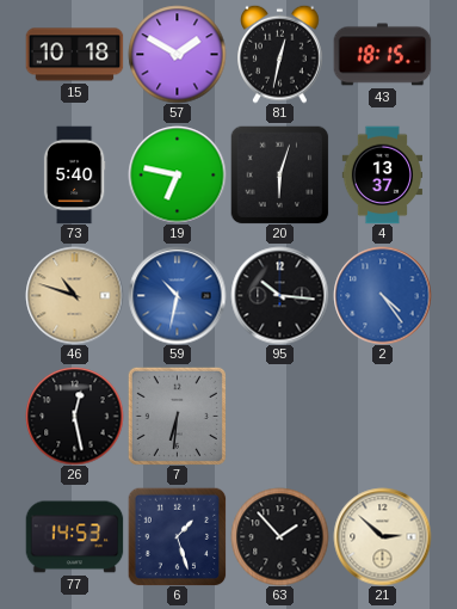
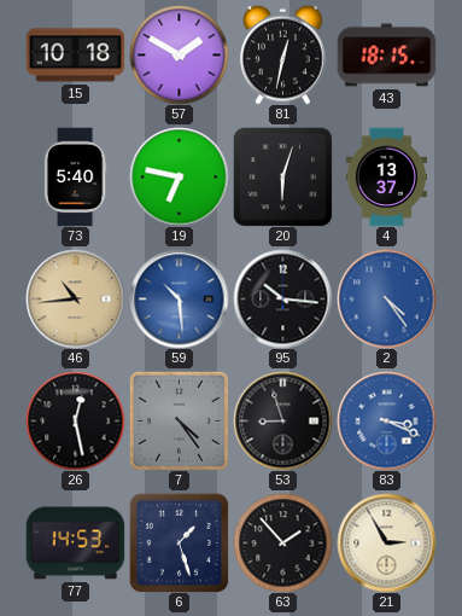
46: 10:48 -> 10:44 (75, 298)
59: 10:32 -> 10:29 (179, 298)
7: 6:31 -> 4:24 (179, 420)
53: none -> 8:57 (282, 420)
83: none -> 3:19 (386, 420)
21: 2:52 -> 2:55 (386, 542)
